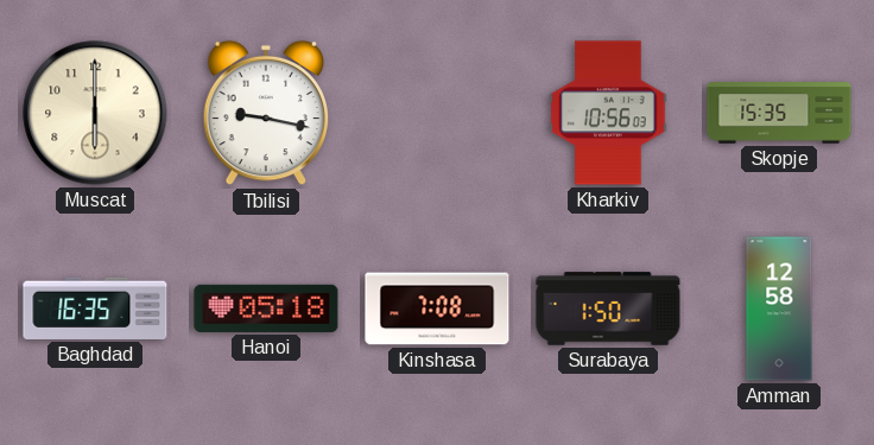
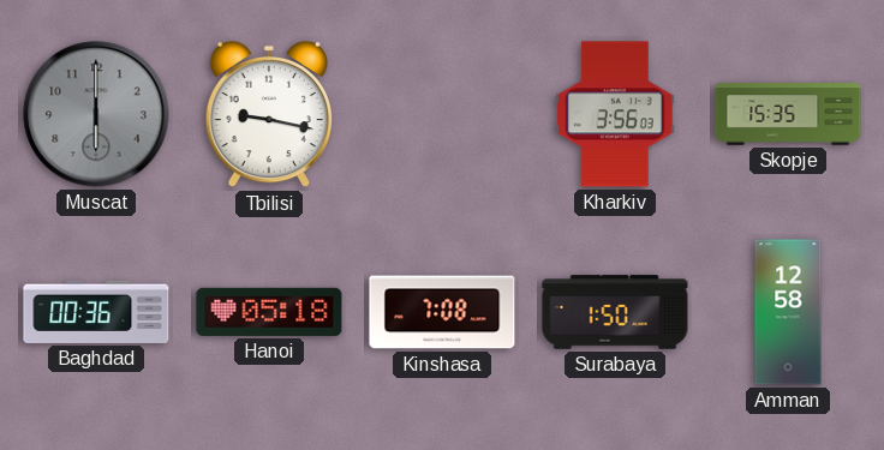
Muscat dial: cream -> grey (96, 114)
Kharkiv: 10:56 -> 3:56 (615, 114)
Baghdad: 16:35 -> 00:36 (96, 312)
